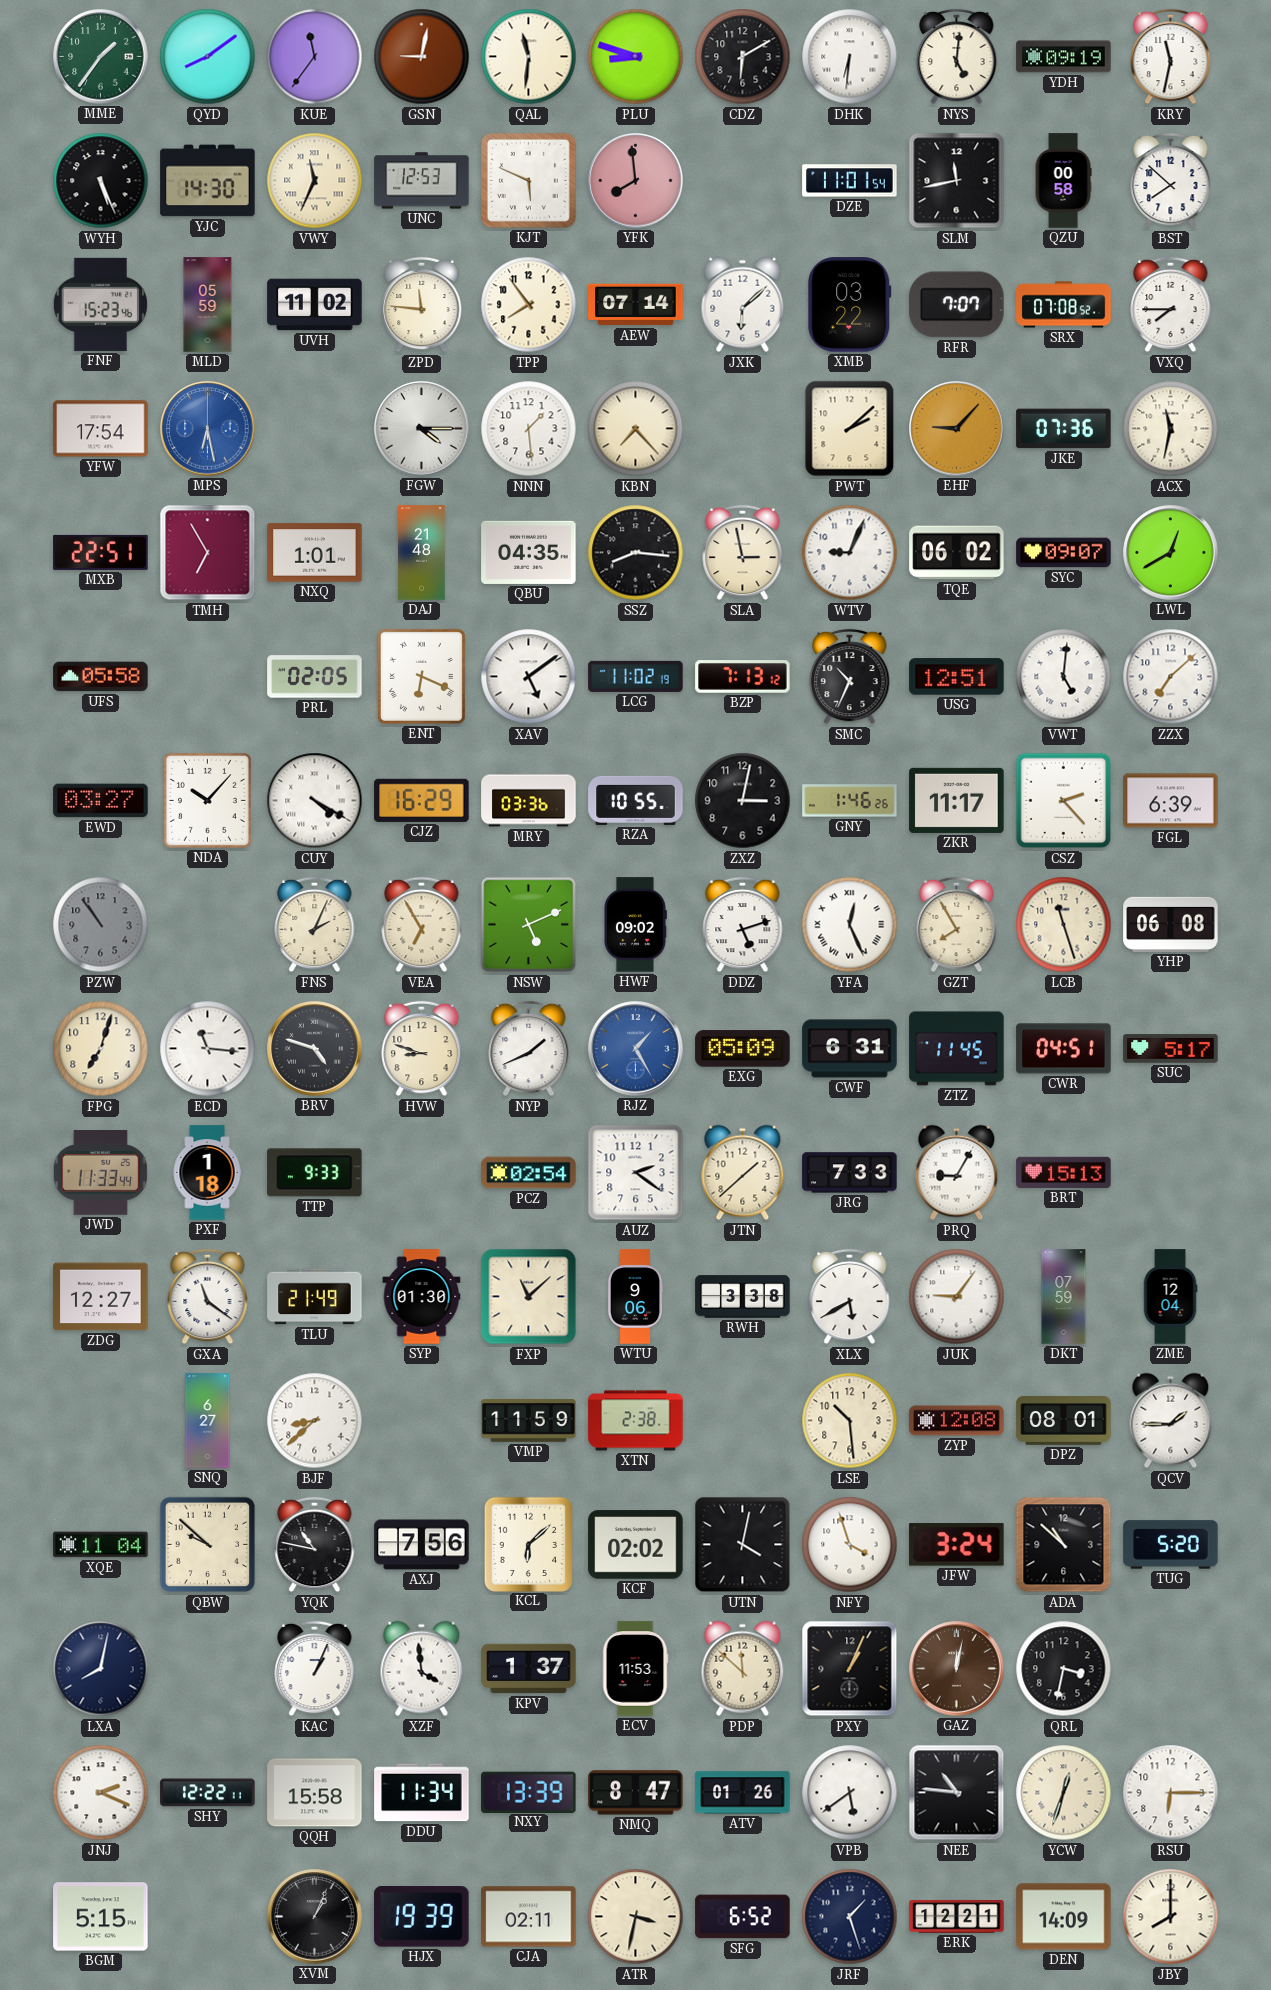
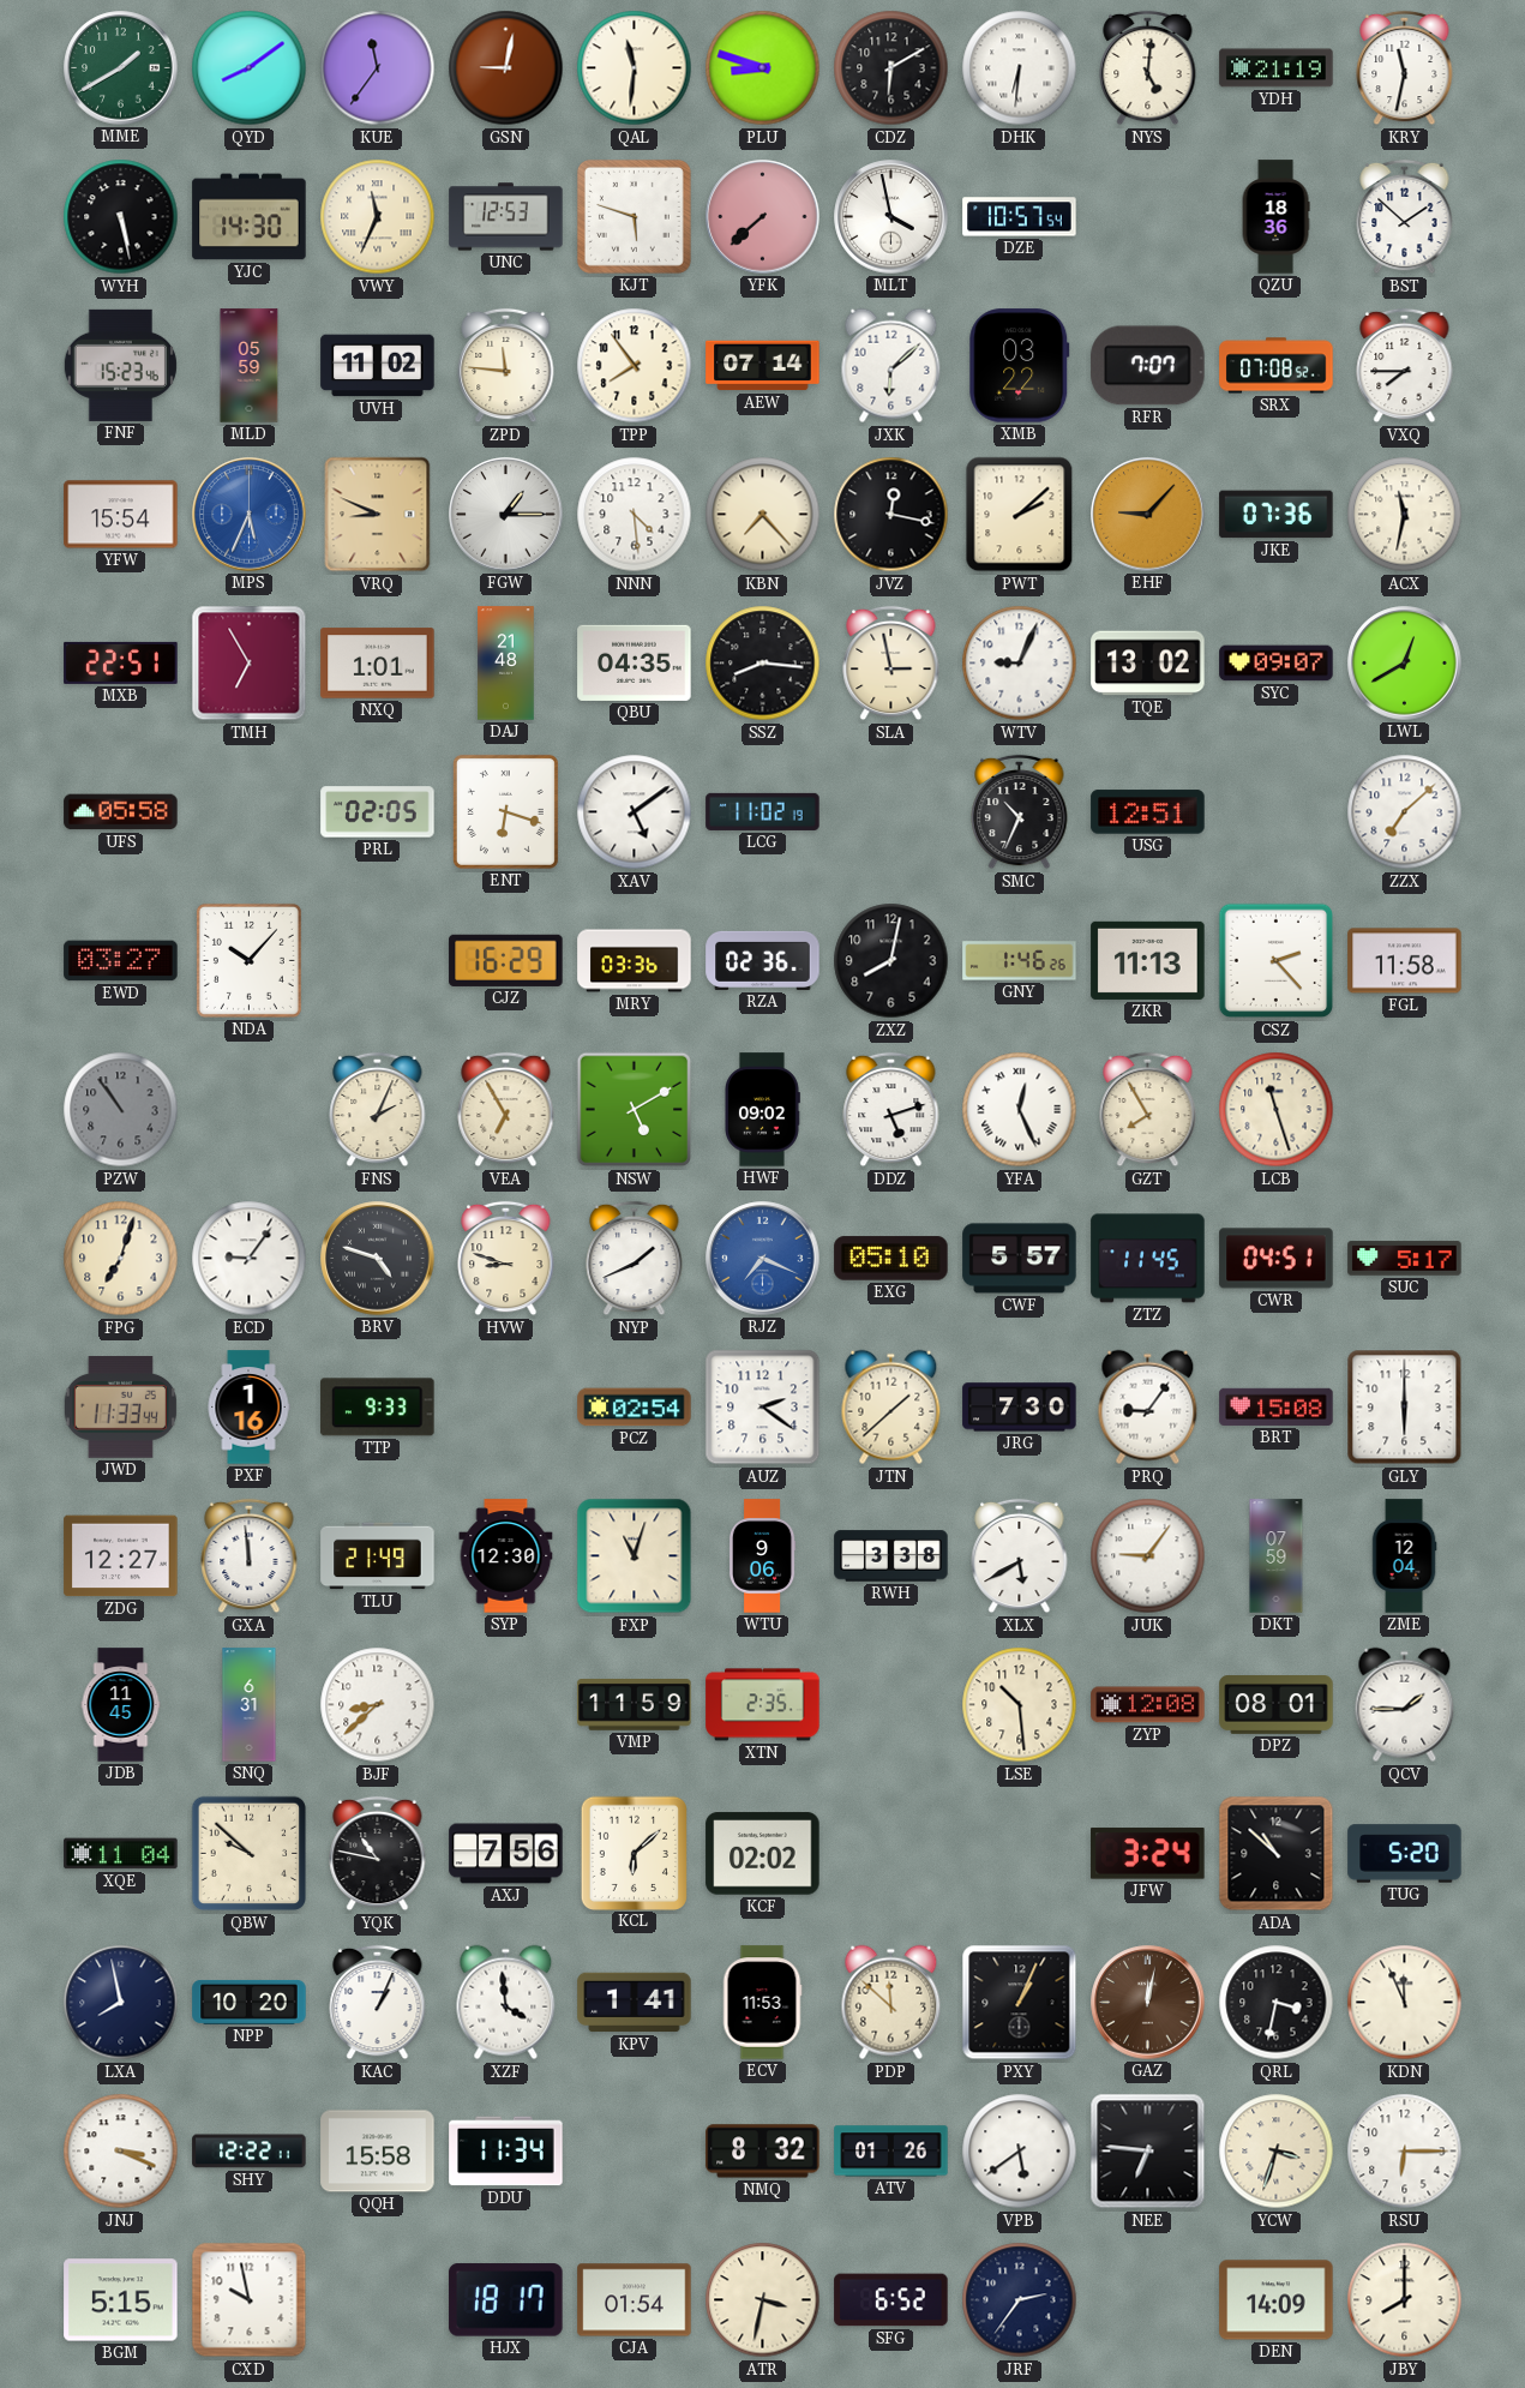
MME: 1:36 -> 1:40 (121, 68)
YDH: 09:19 -> 21:19 (1277, 68)
WYH: 5:26 -> 5:28 (121, 217)
KJT: 5:49 -> 5:48 (634, 216)
YFK: 7:59 -> 7:38 (763, 217)
MLT: none -> 3:58 (891, 217)
DZE: 11:01 -> 10:57 (1020, 217)
SLM: 11:43 -> none (957, 181)
QZU: 00:58 -> 18:36 (1275, 217)
BST: 7:52 -> 1:52 (1405, 217)
YFW: 17:54 -> 15:54 (121, 515)
MPS: 6:28 -> 5:34 (250, 515)
VRQ: none -> 8:49 (378, 515)
FGW: 4:15 -> 1:15 (506, 515)
NNN: 1:29 -> 4:29 (635, 515)
JVZ: none -> 12:17 (891, 515)
TQE: 06:02 -> 13:02 (1148, 664)
ENT: 6:19 -> 6:18 (505, 811)
BZP: 7:13 -> none (743, 677)
VWT: 5:01 -> none (1064, 677)
CUY: 4:20 -> none (315, 801)
RZA: 10:55 -> 02:36 (763, 960)
ZXZ: 3:02 -> 8:02 (891, 961)
ZKR: 11:17 -> 11:13 (1148, 960)
FGL: 6:39 -> 11:58 (1405, 961)
NSW: 5:11 -> 5:10 (635, 1110)
YHP: 06:08 -> none (1171, 924)
ECD: 11:16 -> 9:06 (250, 1259)
RJZ: 1:25 -> 7:19 (763, 1259)
EXG: 05:09 -> 05:10 (891, 1259)
CWF: 6:31 -> 5:57 (1020, 1259)
PXF: 1:18 -> 1:16 (248, 1408)
JRG: 7:33 -> 7:30 (1020, 1408)
PRQ: 9:05 -> 9:06 (1148, 1408)
BRT: 15:13 -> 15:08 (1277, 1406)
GLY: none -> 6:00 (1405, 1408)
GXA: 11:21 -> 11:59 (250, 1556)
SYP: 01:30 -> 12:30 (506, 1556)
FXP: 11:08 -> 11:03 (635, 1556)
JDB: none -> 11:45 (121, 1705)
SNQ: 6:27 -> 6:31 (250, 1705)
XTN: 2:38 -> 2:35 (763, 1705)
UTN: 4:02 -> none (743, 1545)
NFY: 3:57 -> none (850, 1545)
LXA: 8:02 -> 7:58 (121, 2003)
NPP: none -> 10:20 (250, 2002)
KPV: 1:37 -> 1:41 (635, 2003)
KDN: none -> 11:56 (1405, 2003)
JNJ: 2:19 -> 3:19 (121, 2152)
NXY: 13:39 -> none (529, 1792)
NMQ: 8:47 -> 8:32 (763, 2152)
NEE: 10:46 -> 6:46 (1148, 2152)
YCW: 12:33 -> 3:33 (1277, 2152)
CXD: none -> 9:58 (250, 2300)
XVM: 1:04 -> none (315, 1917)
HJX: 19:39 -> 18:17 (506, 2300)
CJA: 02:11 -> 01:54 (635, 2300)
JRF: 1:27 -> 2:36 (1020, 2300)
ERK: 12:21 -> none (957, 1917)
